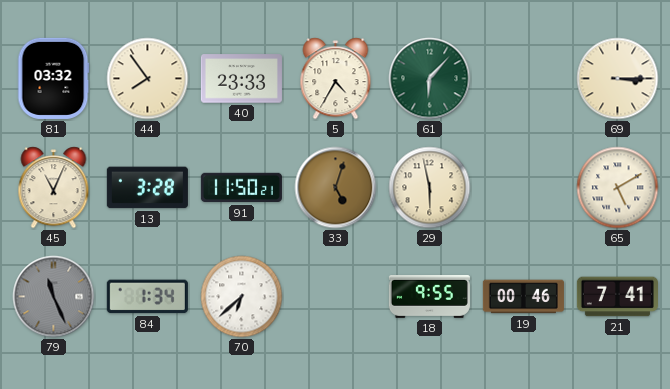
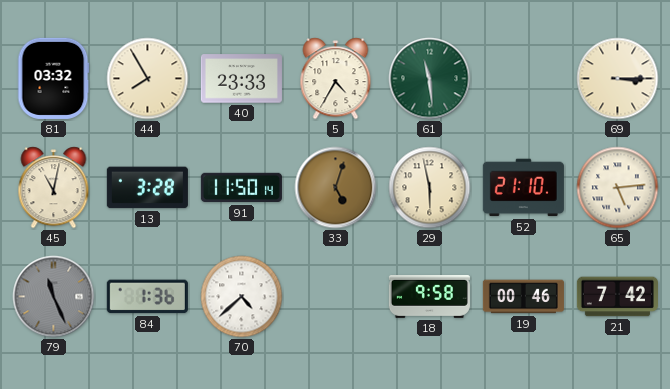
44: 7:54 -> 7:55 (148, 79)
61: 6:07 -> 11:29 (430, 79)
45: 11:04 -> 11:02 (54, 188)
91: 11:50:21 -> 11:50:14 (241, 188)
52: none -> 21:10 (523, 188)
65: 5:10 -> 5:14 (618, 188)
84: 1:34 -> 1:36 (147, 297)
70: 6:38 -> 4:38 (242, 297)
18: 9:55 -> 9:58 (429, 296)
21: 7:41 -> 7:42 (617, 297)
